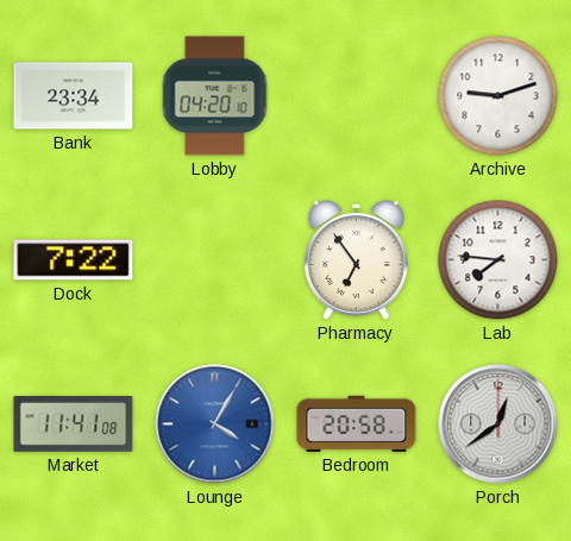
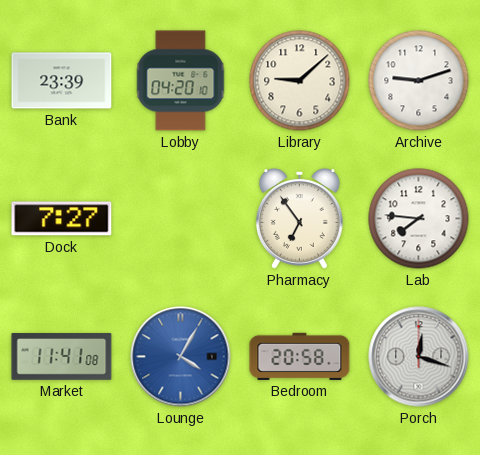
Bank: 23:34 -> 23:39 (62, 81)
Library: none -> 9:08 (300, 81)
Dock: 7:22 -> 7:27 (62, 219)
Porch: 12:39 -> 12:18 (419, 357)
